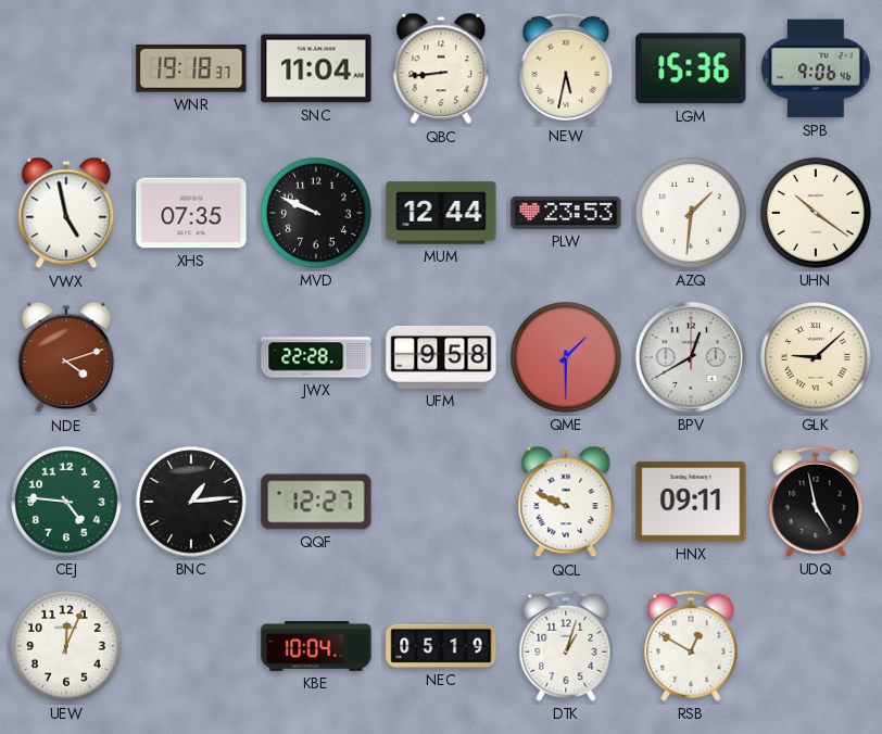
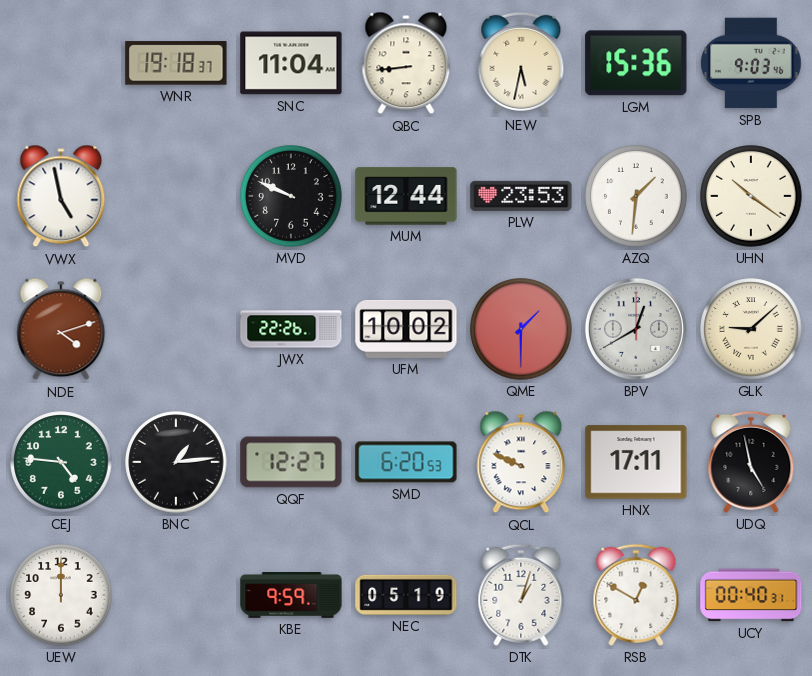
SPB: 9:06 -> 9:03 (751, 63)
XHS: 07:35 -> none (191, 213)
JWX: 22:28 -> 22:26 (291, 329)
UFM: 9:58 -> 10:02 (406, 329)
SMD: none -> 6:20 (406, 462)
HNX: 09:11 -> 17:11 (636, 462)
UEW: 12:04 -> 12:00 (61, 595)
KBE: 10:04 -> 9:59 (291, 596)
UCY: none -> 00:40 (751, 595)
